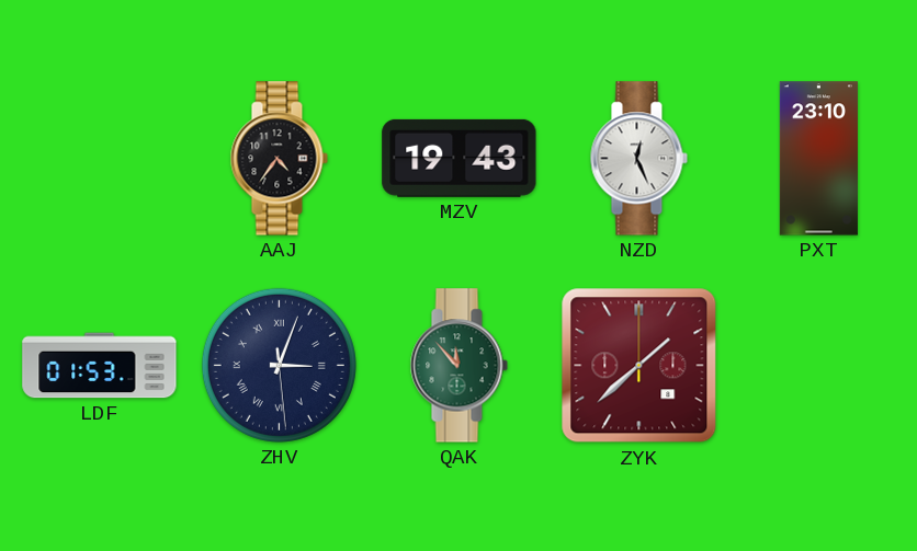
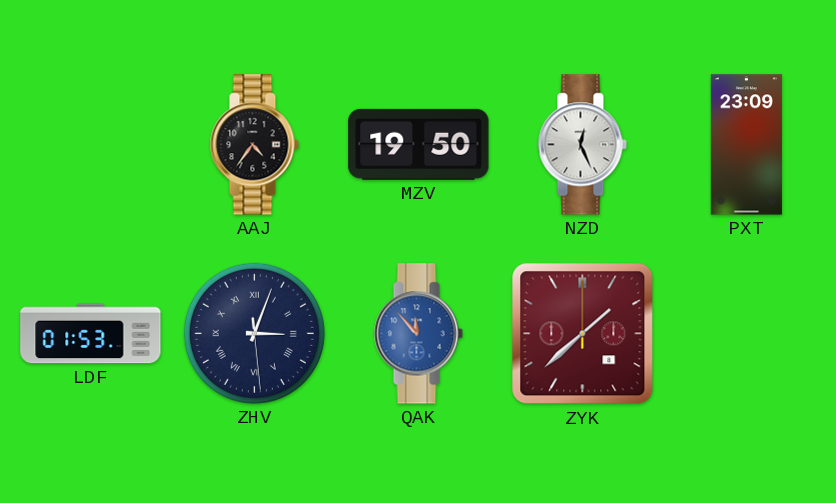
MZV: 19:43 -> 19:50 (419, 144)
PXT: 23:10 -> 23:09 (746, 145)
QAK dial: green -> blue (418, 334)
